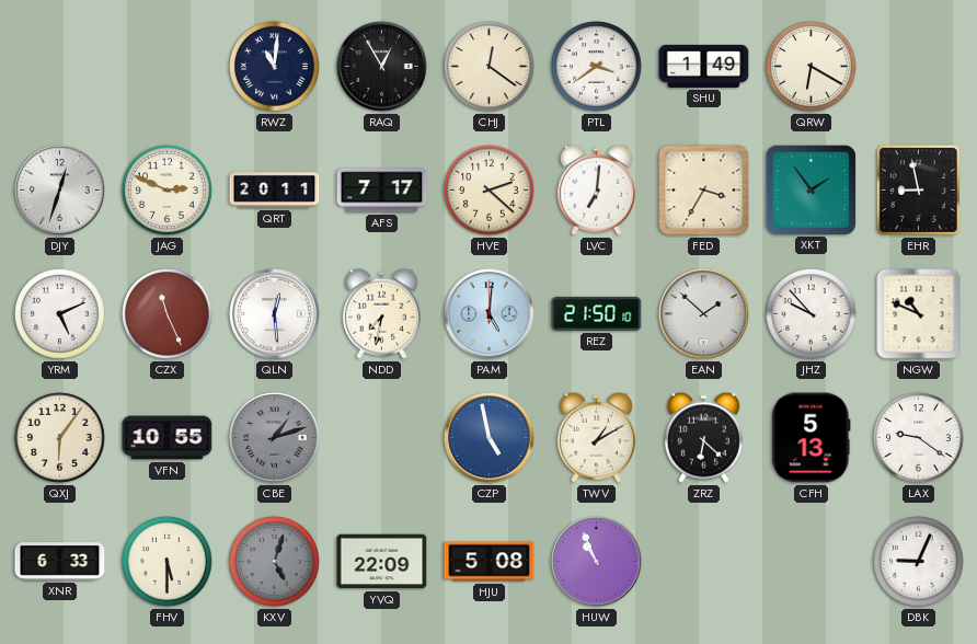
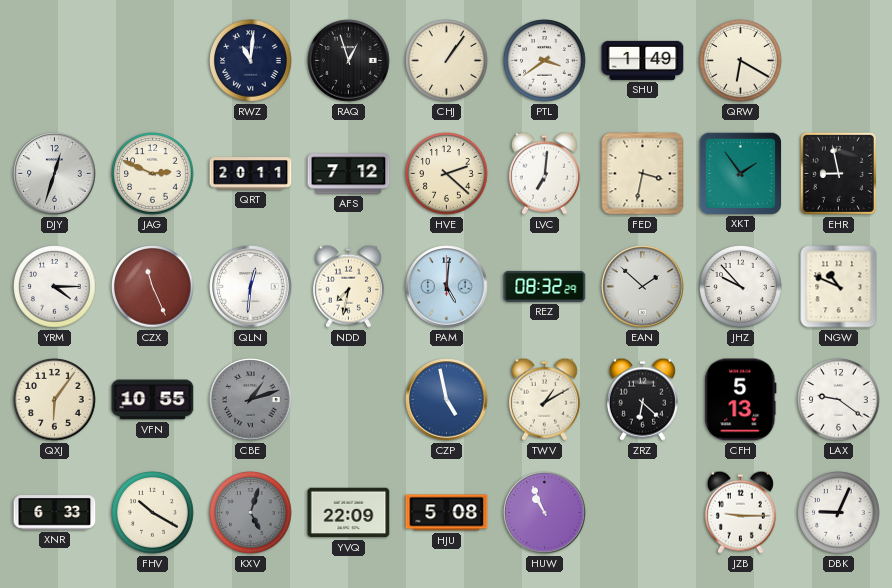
RAQ: 12:55 -> 12:57 (349, 61)
CHJ: 12:21 -> 1:06 (447, 61)
AFS: 7:17 -> 7:12 (349, 174)
FED: 3:35 -> 3:32 (643, 174)
YRM: 5:11 -> 4:15 (55, 287)
QLN: 12:29 -> 12:31 (251, 287)
REZ: 21:50 -> 08:32 (545, 286)
FHV: 5:30 -> 10:20 (153, 513)
JZB: none -> 9:15 (740, 512)
